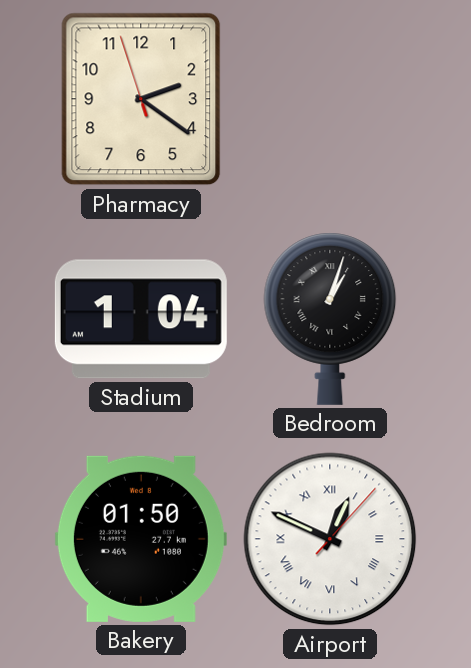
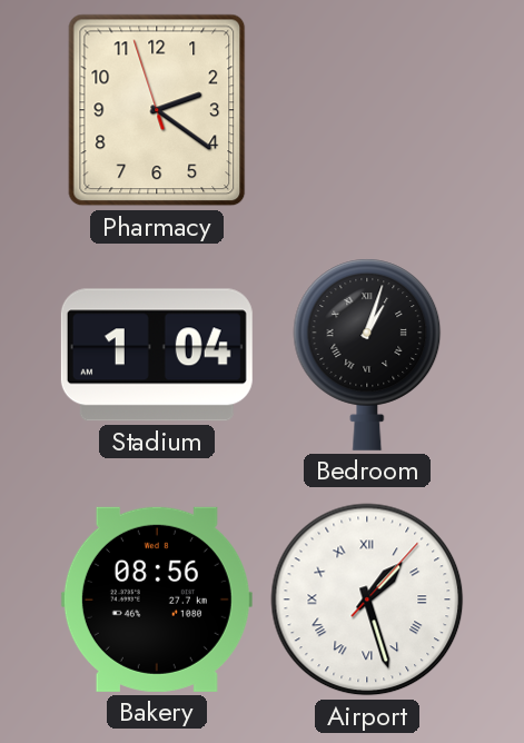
Bakery: 01:50 -> 08:56 (157, 600)
Airport: 12:49 -> 1:27 (367, 600)
